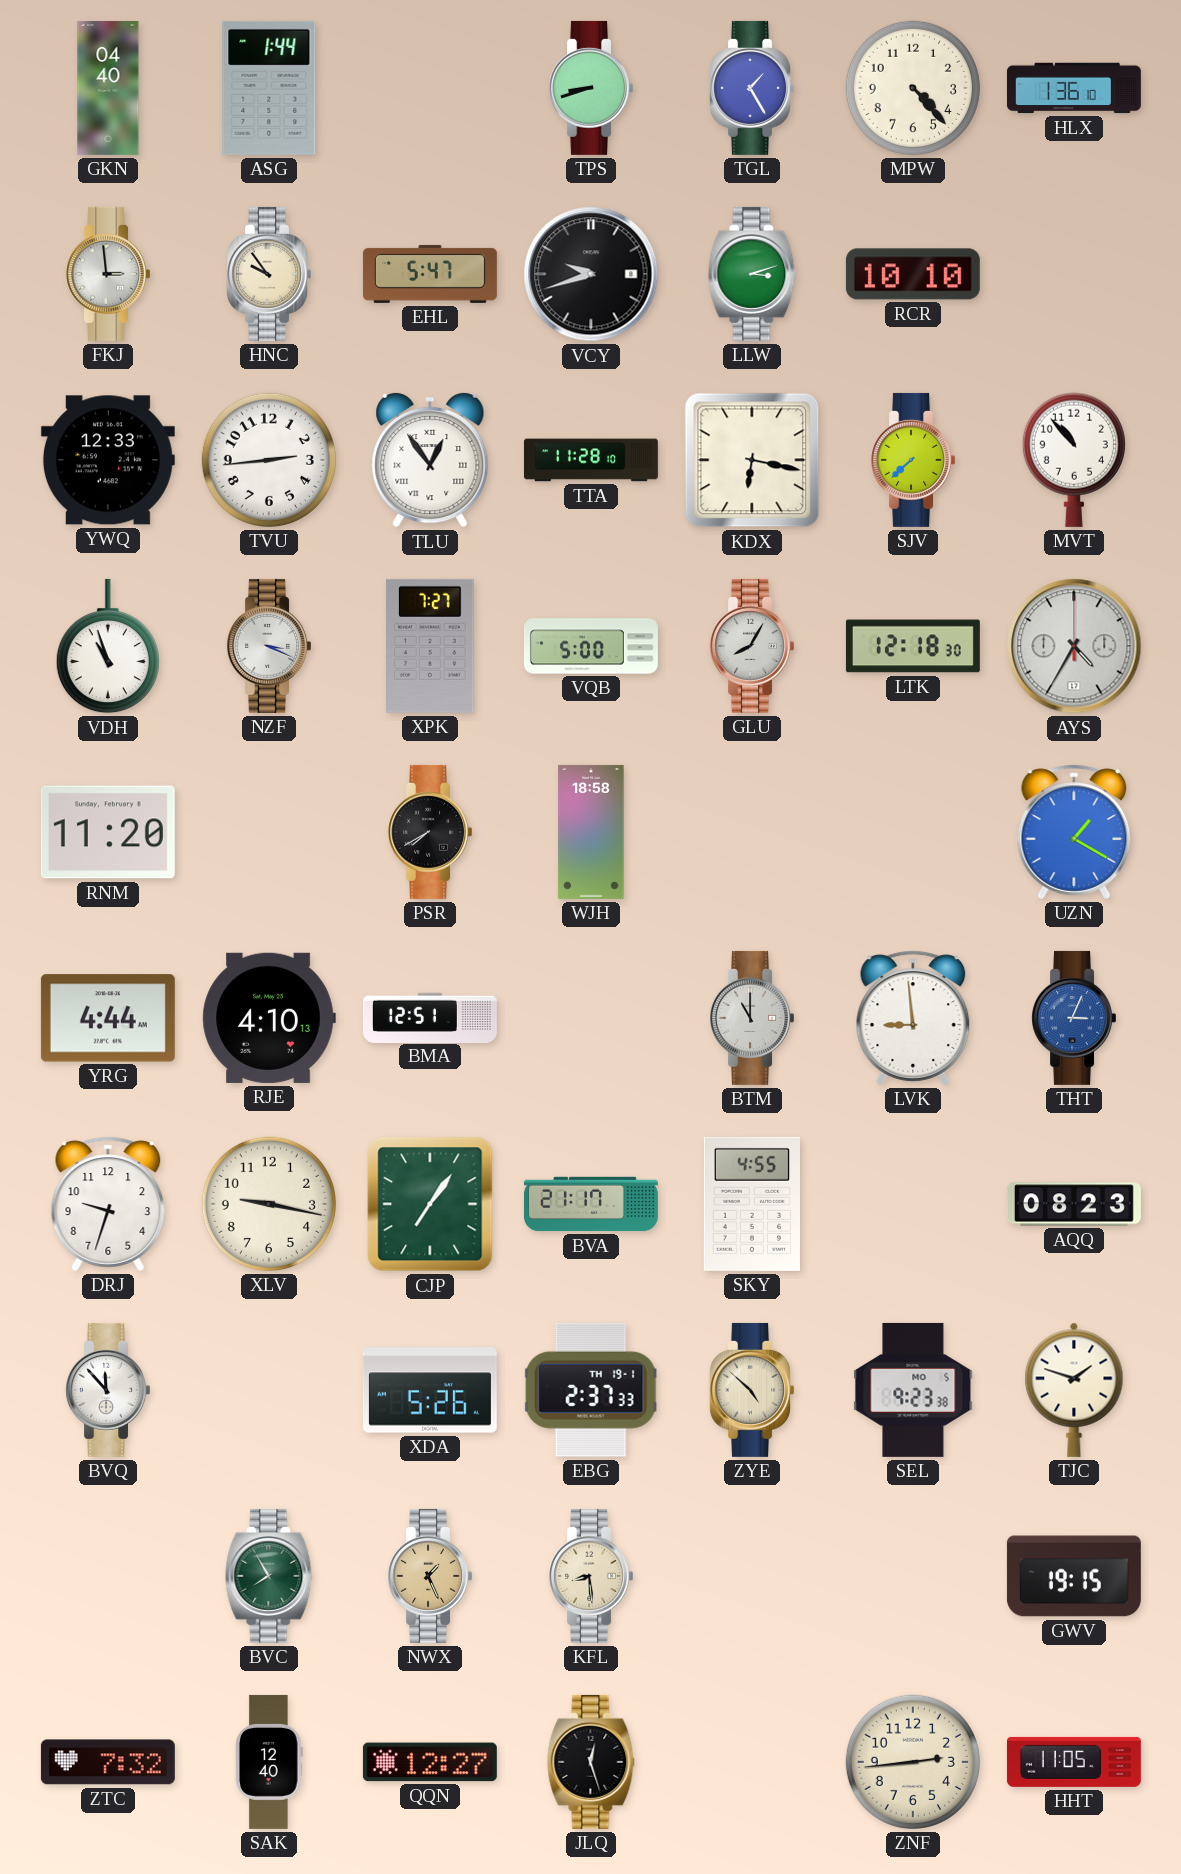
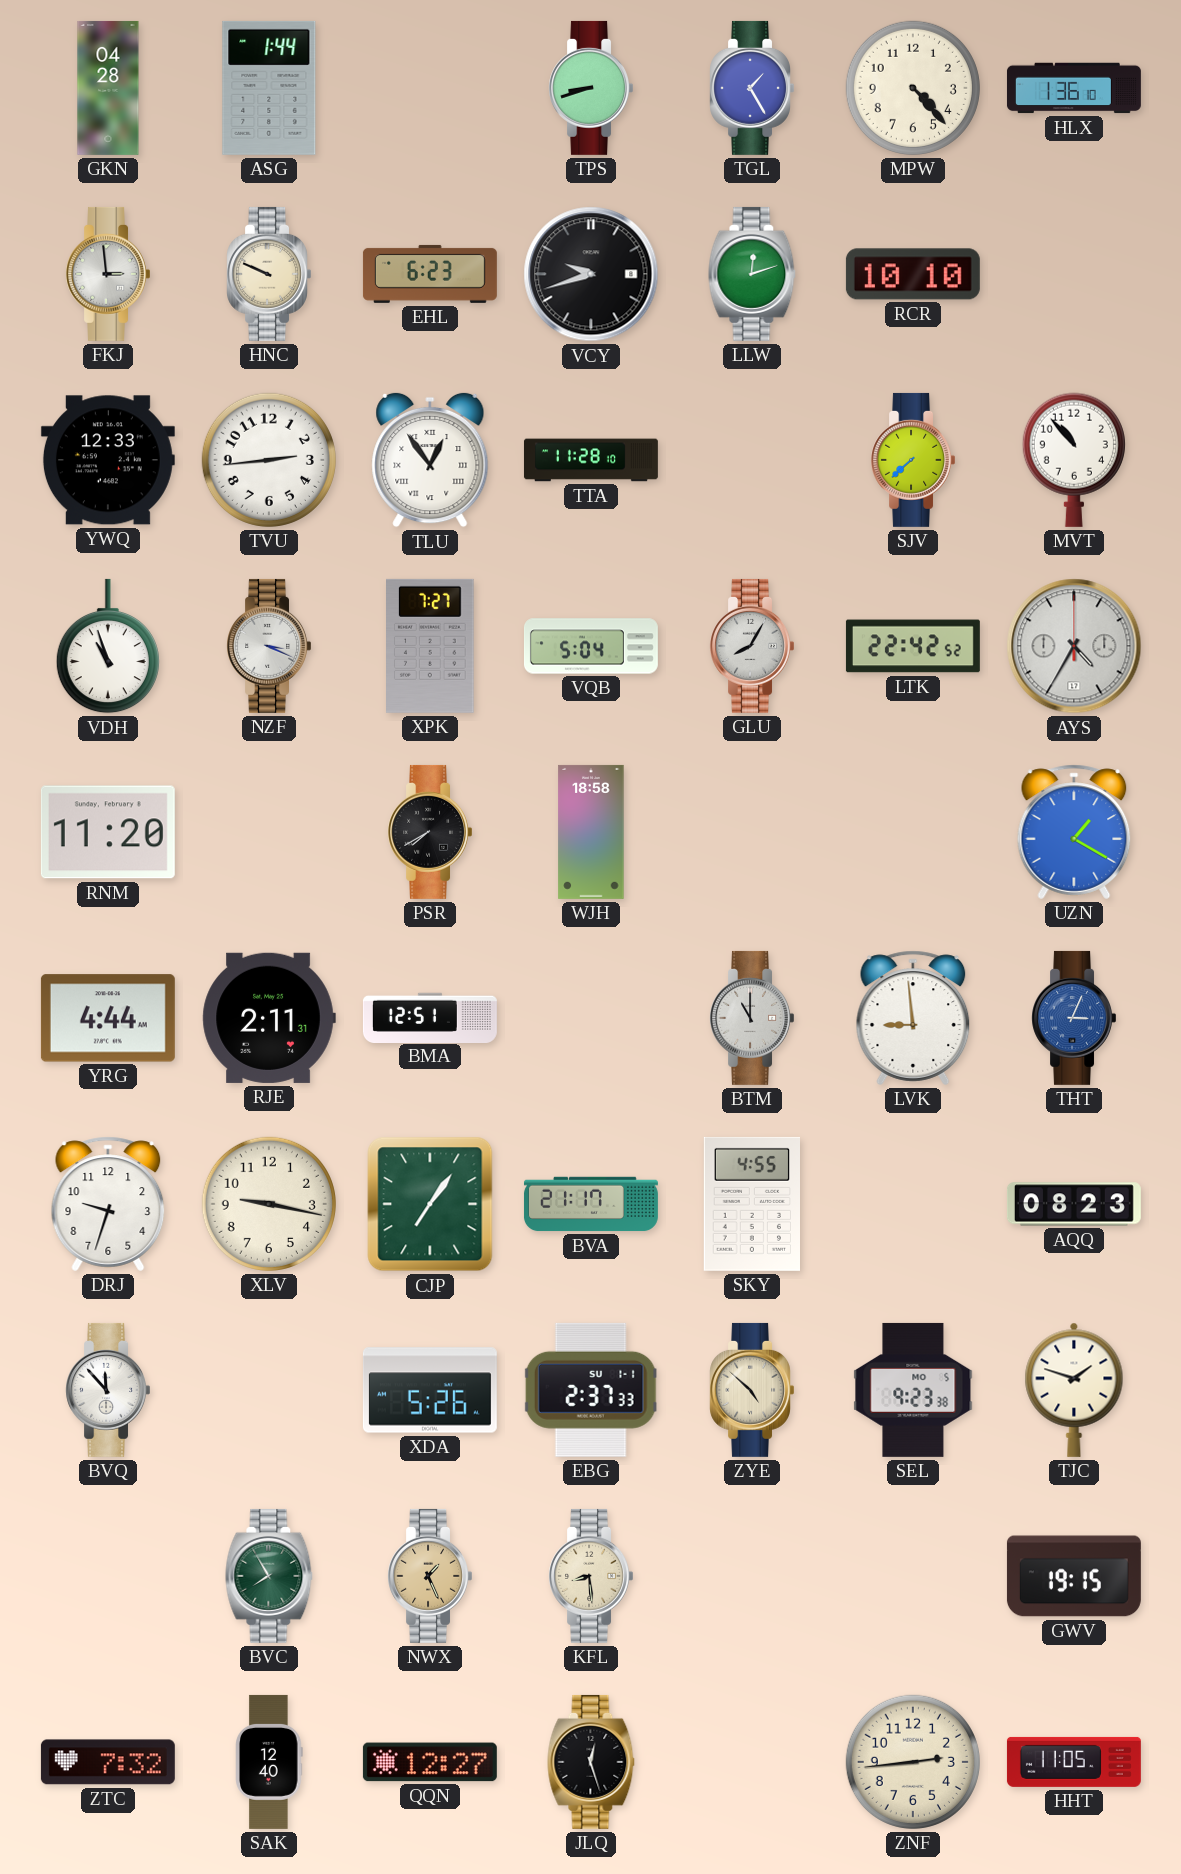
GKN: 04:40 -> 04:28 (108, 88)
HNC: 9:54 -> 9:49 (268, 274)
EHL: 5:47 -> 6:23 (430, 274)
LLW: 3:12 -> 12:12 (752, 274)
KDX: 6:17 -> none (752, 460)
VQB: 5:00 -> 5:04 (591, 646)
LTK: 12:18 -> 22:42 (913, 646)
RJE: 4:10 -> 2:11 (269, 1018)
EBG date: TH 19-1 -> SU 1-1 (591, 1390)
